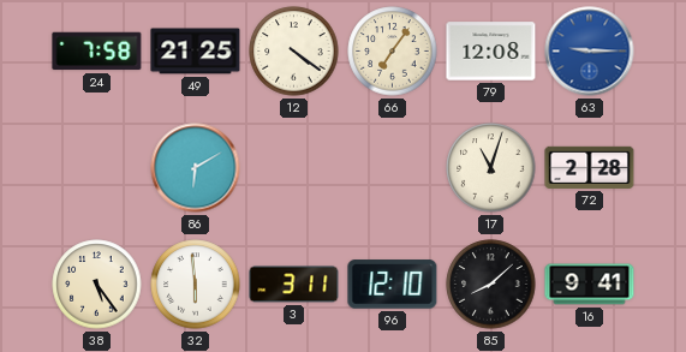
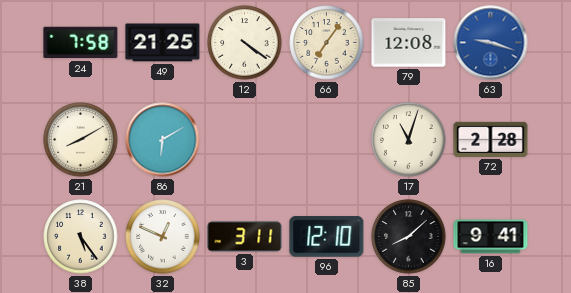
63: 9:15 -> 9:18 (491, 43)
21: none -> 8:10 (81, 140)
32: 5:59 -> 12:49 (163, 237)
